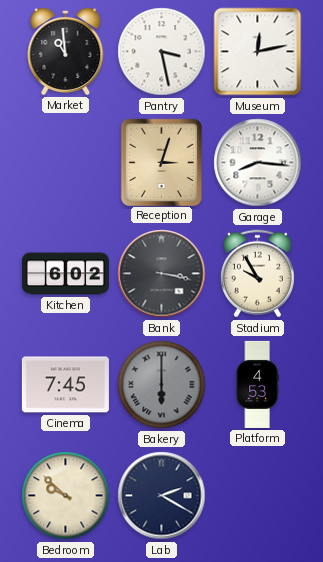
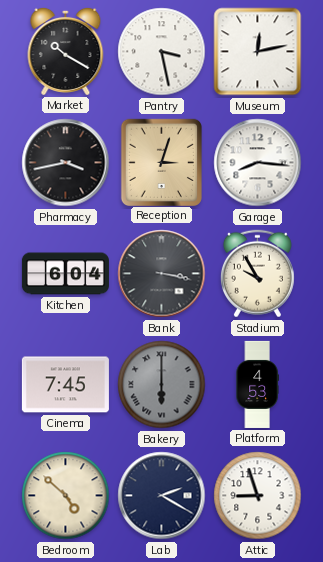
Market: 10:59 -> 10:20 (66, 51)
Pharmacy: none -> 3:43 (66, 163)
Kitchen: 6:02 -> 6:04 (65, 274)
Bedroom: 9:52 -> 4:52 (66, 496)
Attic: none -> 8:57 (258, 496)
